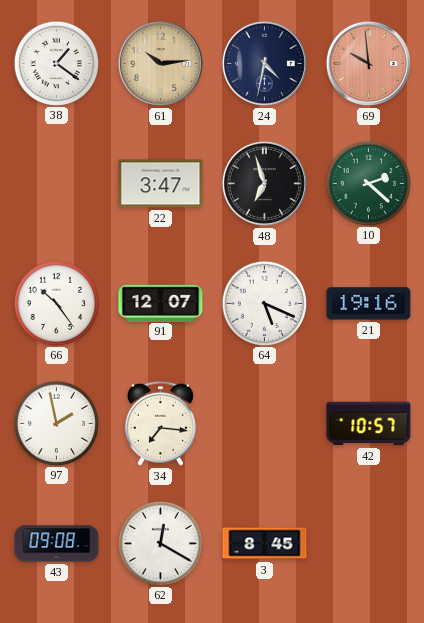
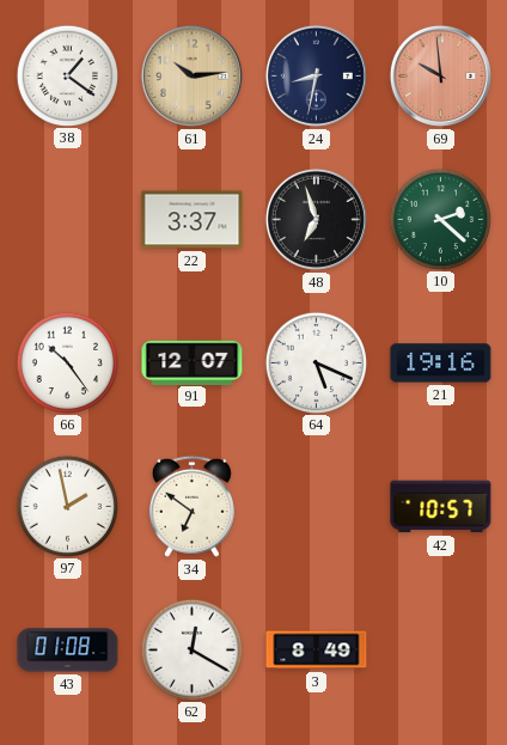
24: 4:32 -> 8:32 (316, 75)
22: 3:47 -> 3:37 (193, 220)
34: 7:16 -> 6:51 (191, 506)
43: 09:08 -> 01:08 (68, 651)
3: 8:45 -> 8:49 (317, 651)
